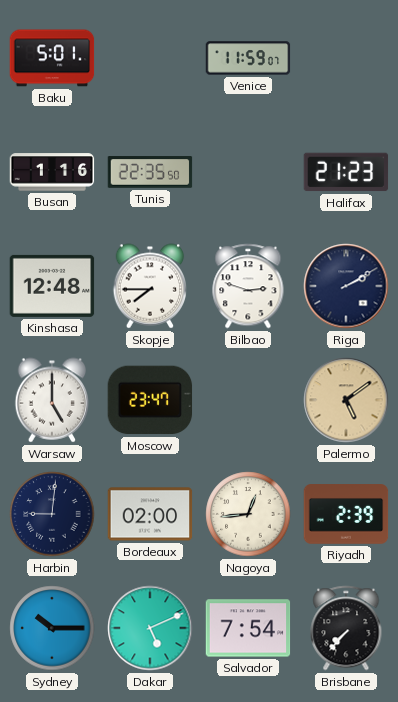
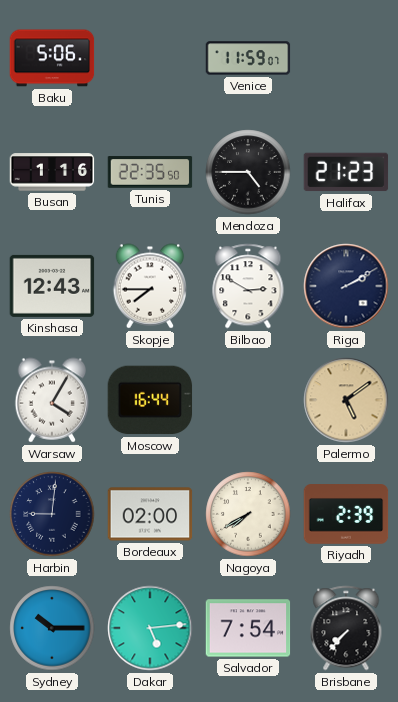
Baku: 5:01 -> 5:06 (52, 58)
Mendoza: none -> 4:45 (248, 172)
Kinshasa: 12:48 -> 12:43 (52, 286)
Bilbao: 2:48 -> 2:50 (248, 286)
Warsaw: 5:00 -> 4:05 (52, 400)
Moscow: 23:47 -> 16:44 (150, 400)
Nagoya: 12:44 -> 7:40 (248, 514)
Dakar: 5:11 -> 5:14 (150, 628)
